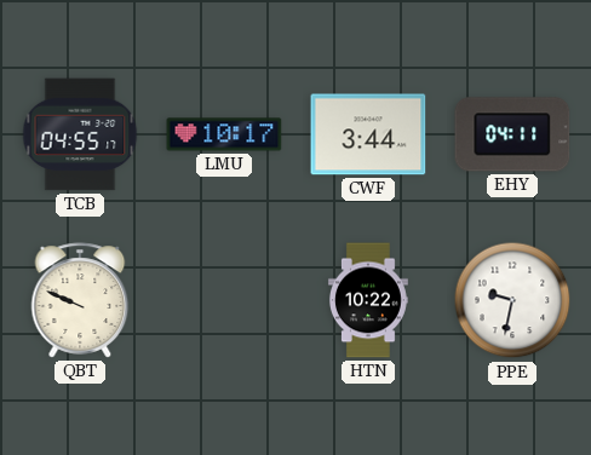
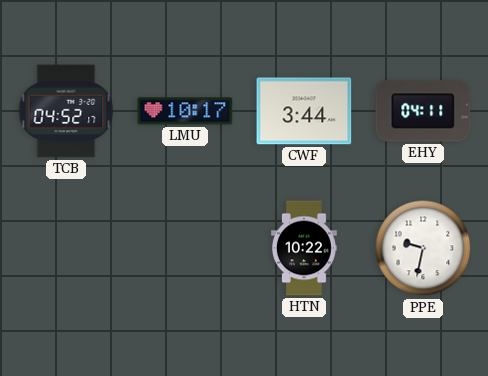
TCB: 04:55 -> 04:52 (66, 111)
QBT: 9:49 -> none (80, 300)
